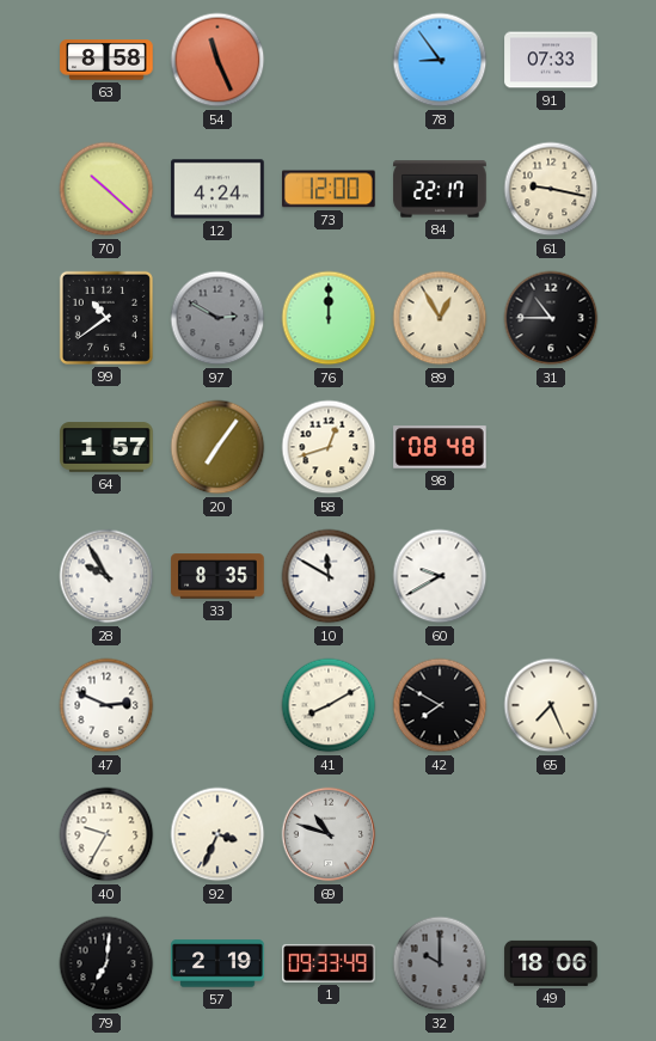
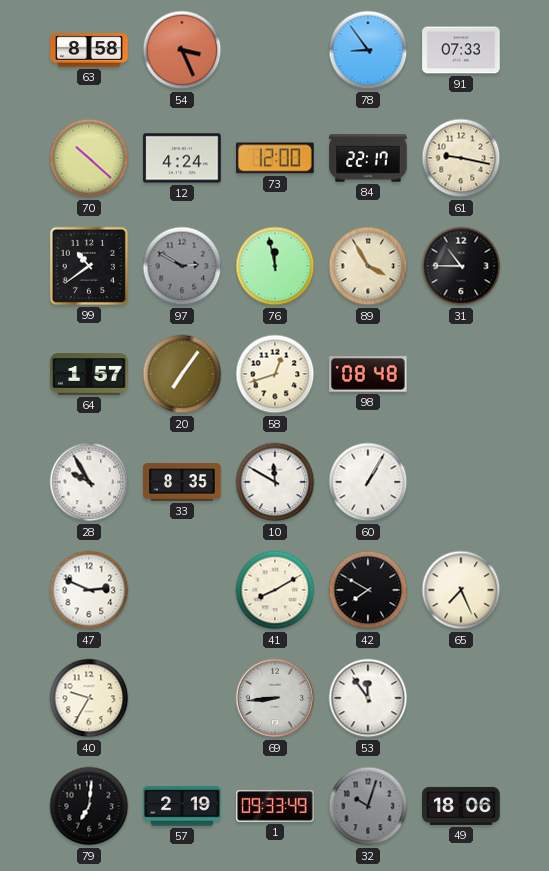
54: 11:26 -> 3:26 (182, 50)
76: 12:00 -> 11:58 (275, 266)
89: 12:55 -> 3:55 (368, 266)
60: 9:40 -> 1:05 (368, 482)
92: 3:34 -> none (217, 834)
69: 10:48 -> 8:44 (275, 698)
53: none -> 11:54 (368, 698)
32: 10:00 -> 10:03 (368, 806)
